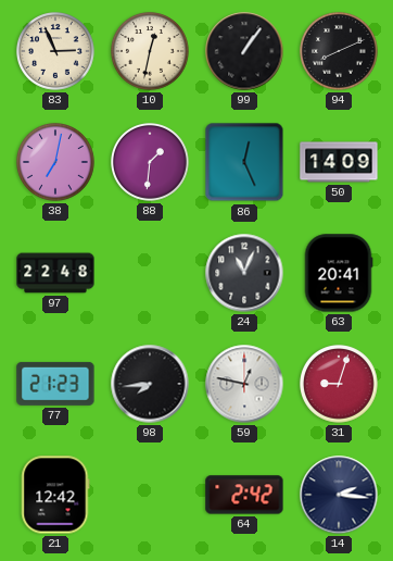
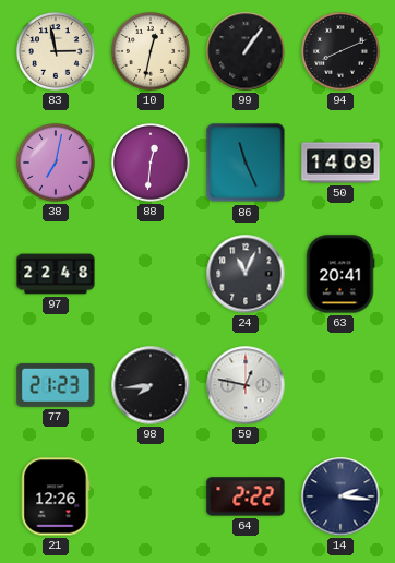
83: 2:56 -> 2:58 (57, 52)
88: 1:31 -> 12:31 (152, 164)
86: 12:26 -> 11:26 (246, 163)
31: 9:03 -> none (340, 385)
21: 12:42 -> 12:26 (56, 496)
64: 2:42 -> 2:22 (246, 496)
